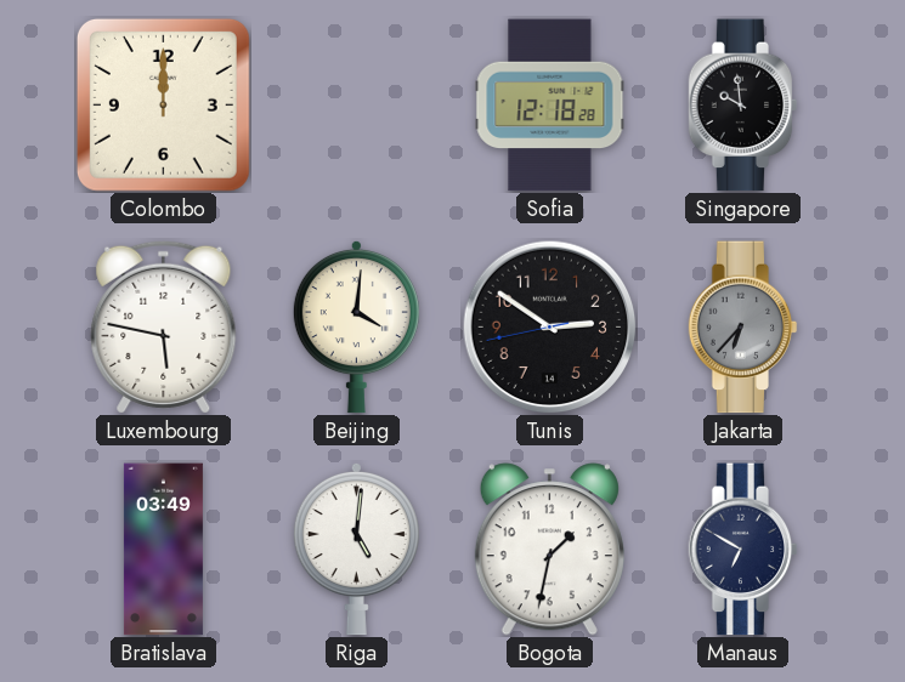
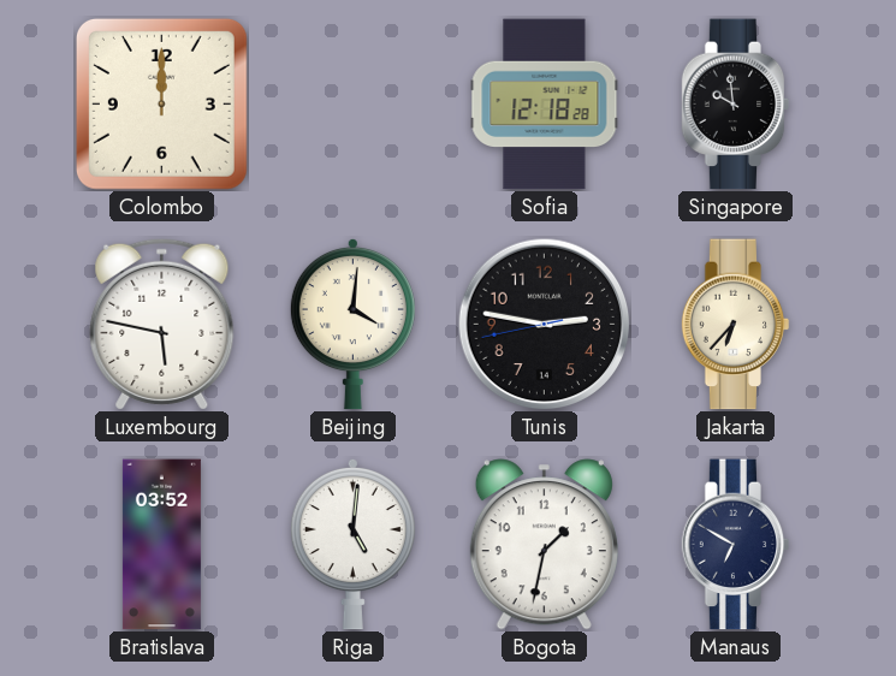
Tunis: 2:50 -> 2:46 (544, 324)
Jakarta dial: grey -> cream (736, 325)
Bratislava: 03:49 -> 03:52 (161, 545)
